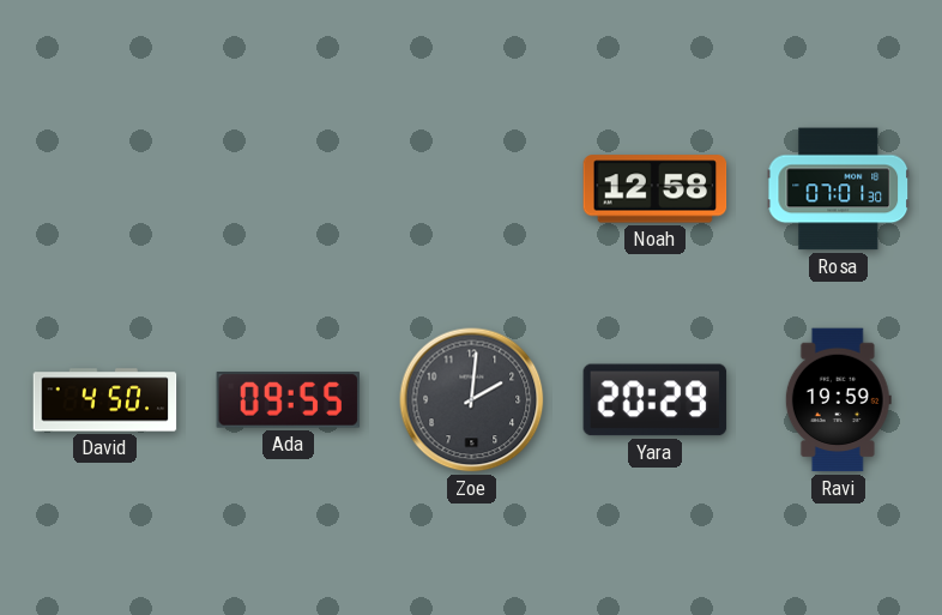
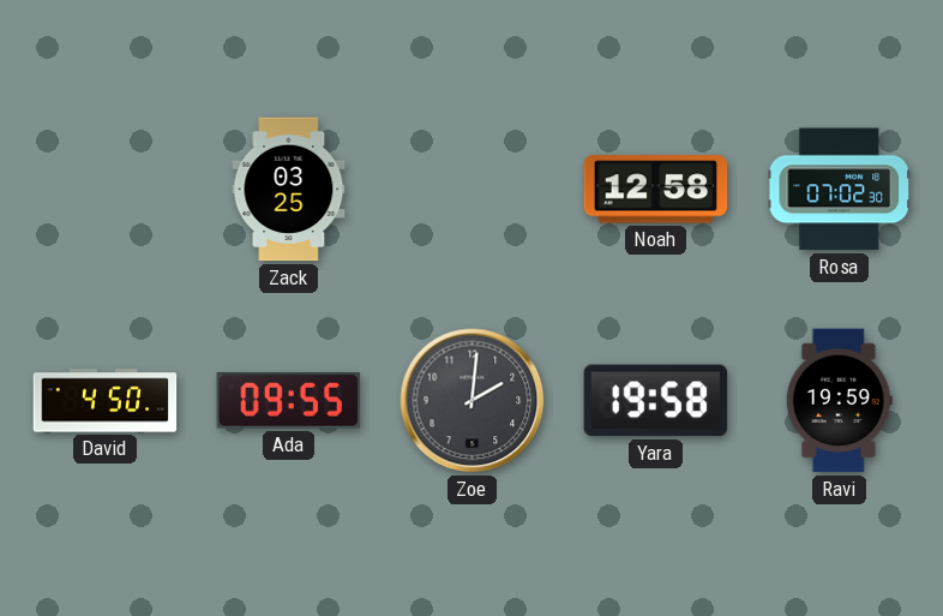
Zack: none -> 03:25 (289, 190)
Rosa: 07:01 -> 07:02 (840, 190)
Yara: 20:29 -> 19:58 (656, 401)
